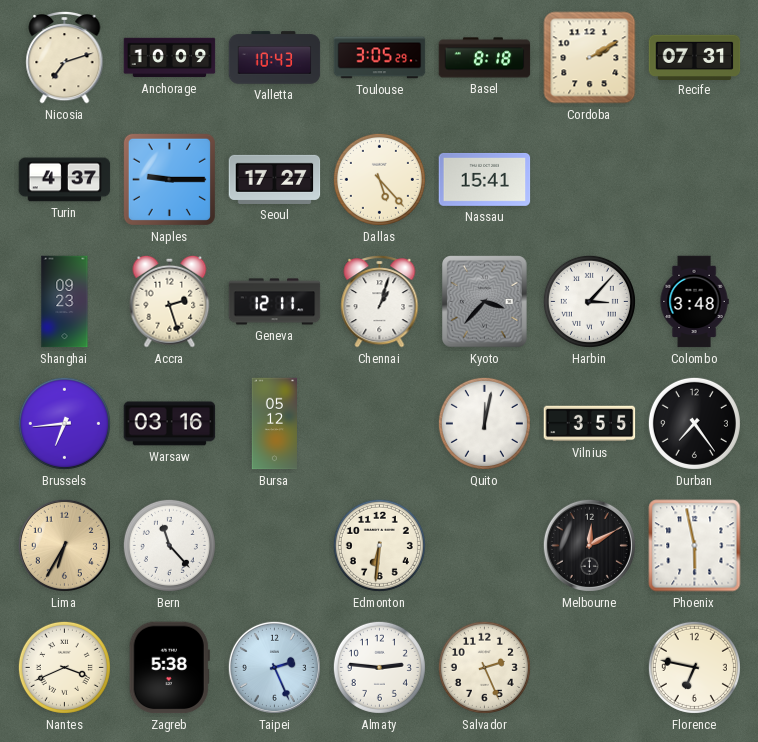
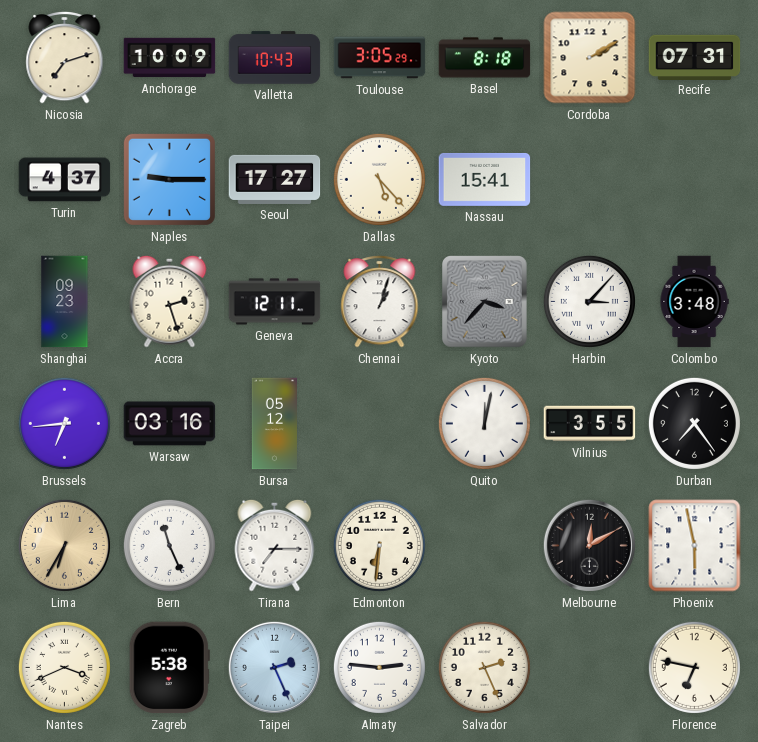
Bern: 11:23 -> 11:26 (169, 545)
Tirana: none -> 7:15 (275, 545)
